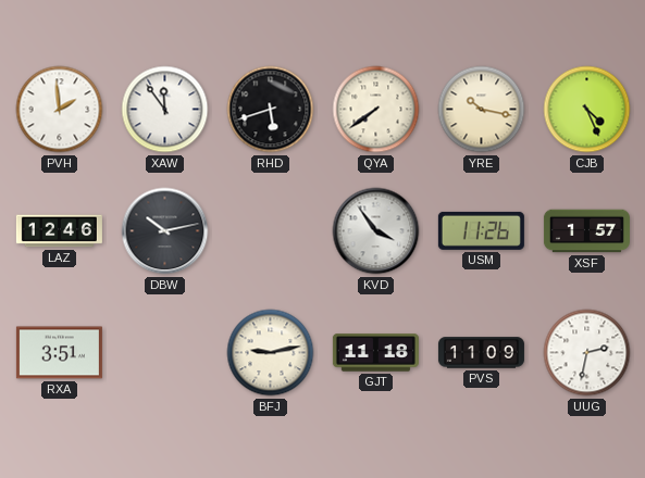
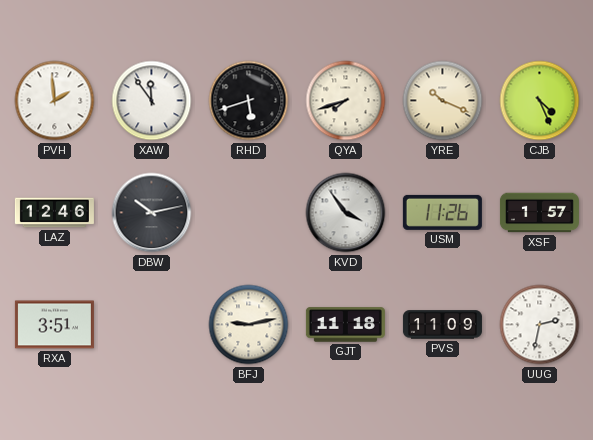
QYA: 7:39 -> 7:42 (346, 101)
YRE: 10:17 -> 10:19 (443, 101)
